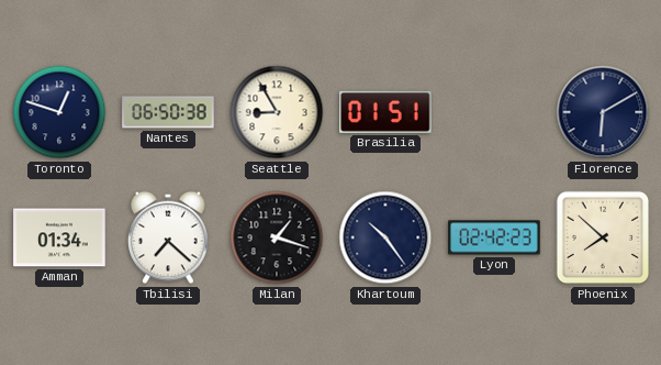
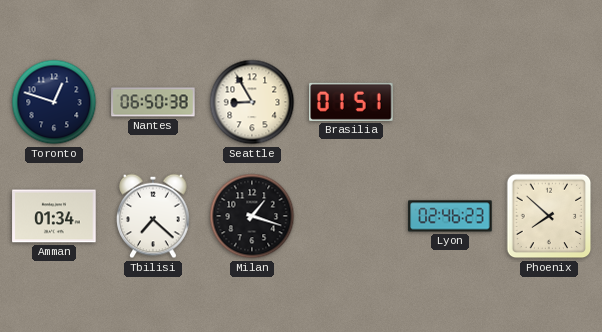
Florence: 6:10 -> none (603, 112)
Khartoum: 10:24 -> none (385, 237)
Lyon: 02:42 -> 02:46 (450, 216)
